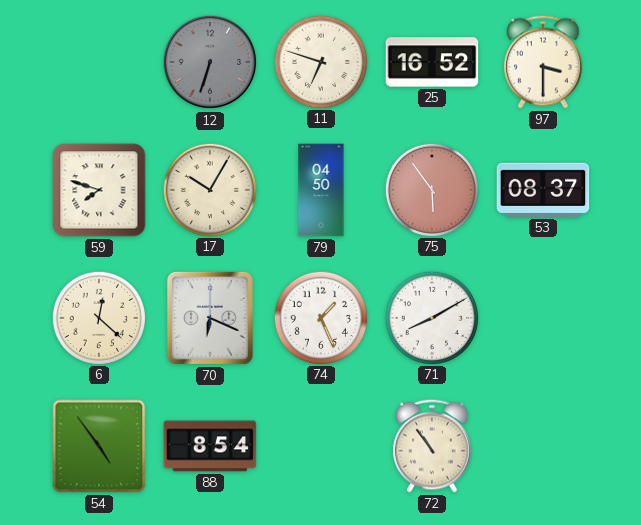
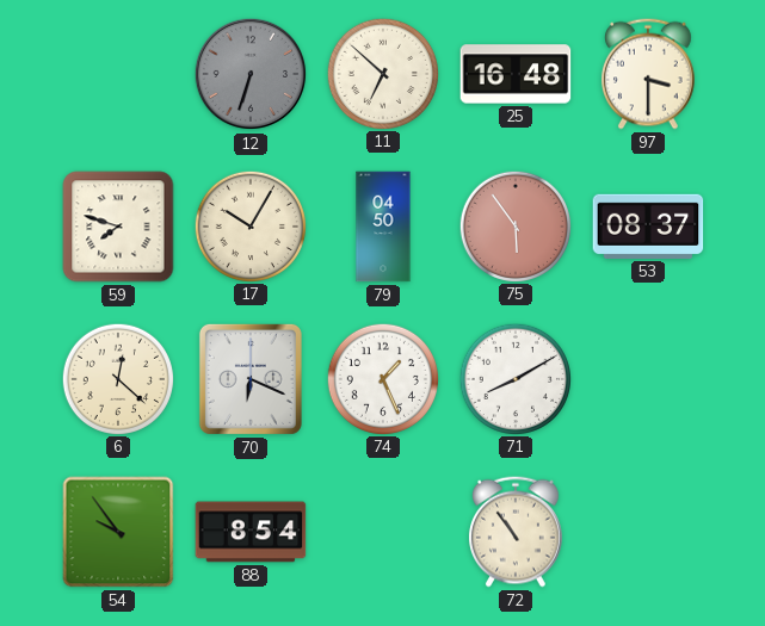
11: 6:48 -> 6:52 (382, 73)
25: 16:52 -> 16:48 (516, 74)
54: 4:54 -> 9:54 (118, 532)
